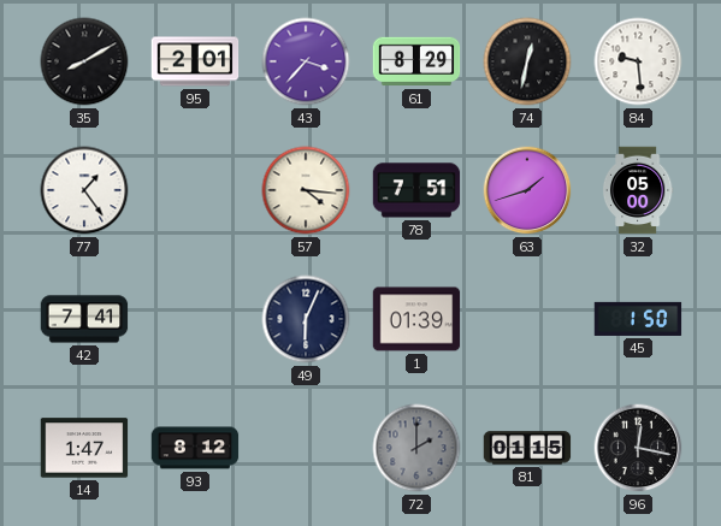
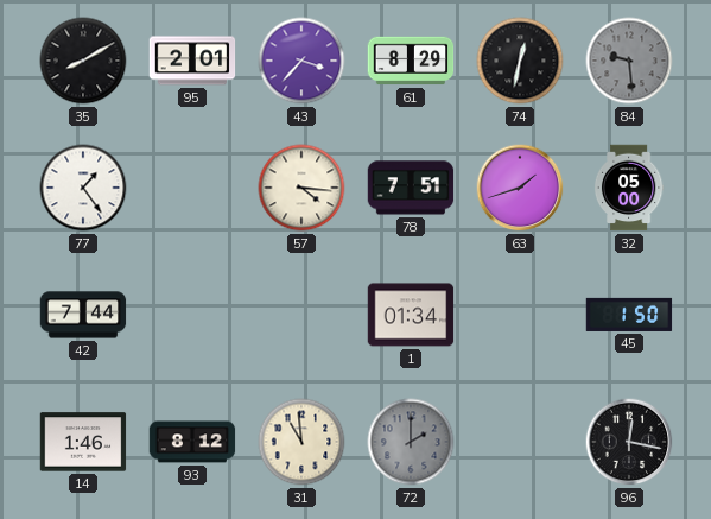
84 dial: white -> grey (629, 61)
42: 7:41 -> 7:44 (83, 315)
49: 6:04 -> none (306, 319)
1: 01:39 -> 01:34 (411, 315)
14: 1:47 -> 1:46 (83, 442)
31: none -> 10:59 (301, 442)
81: 01:15 -> none (527, 448)
